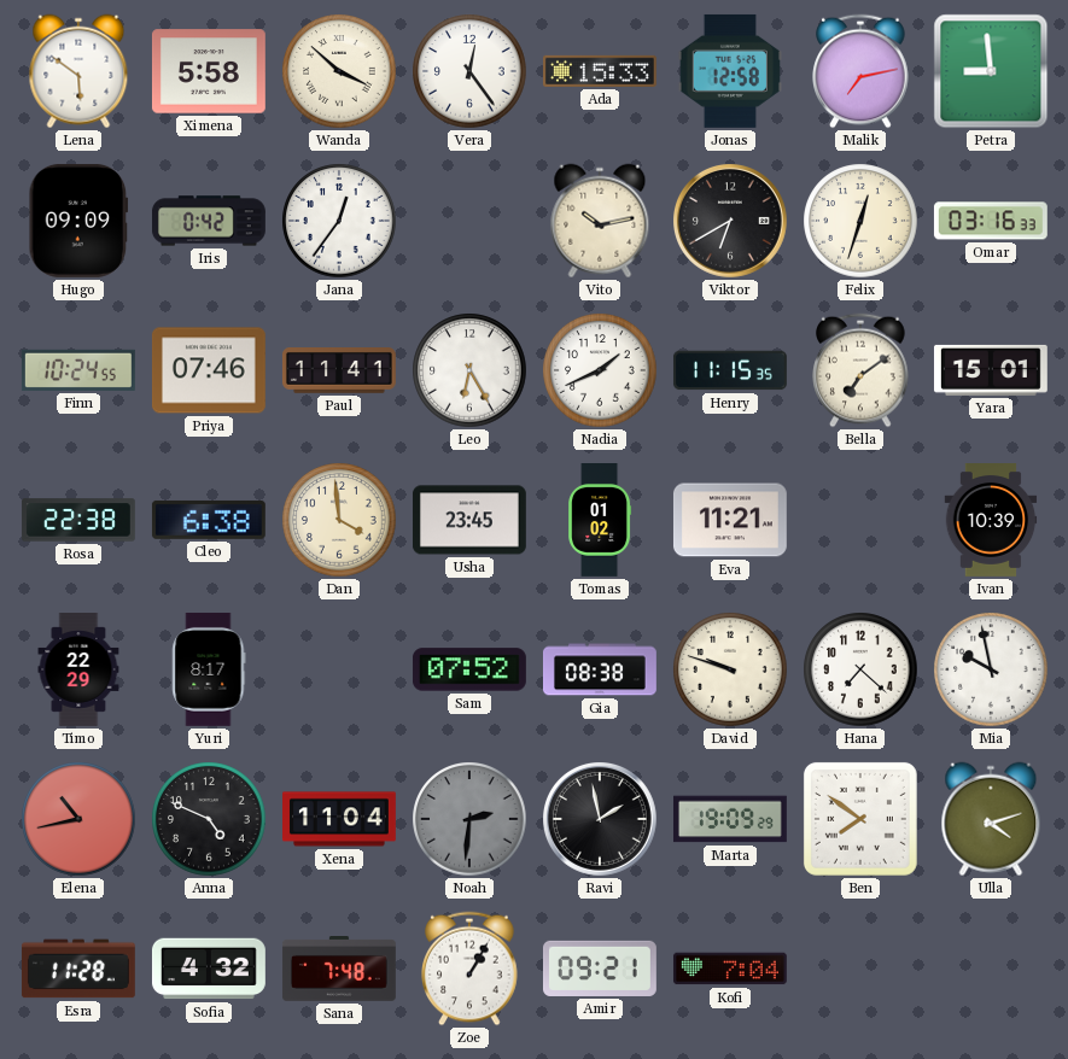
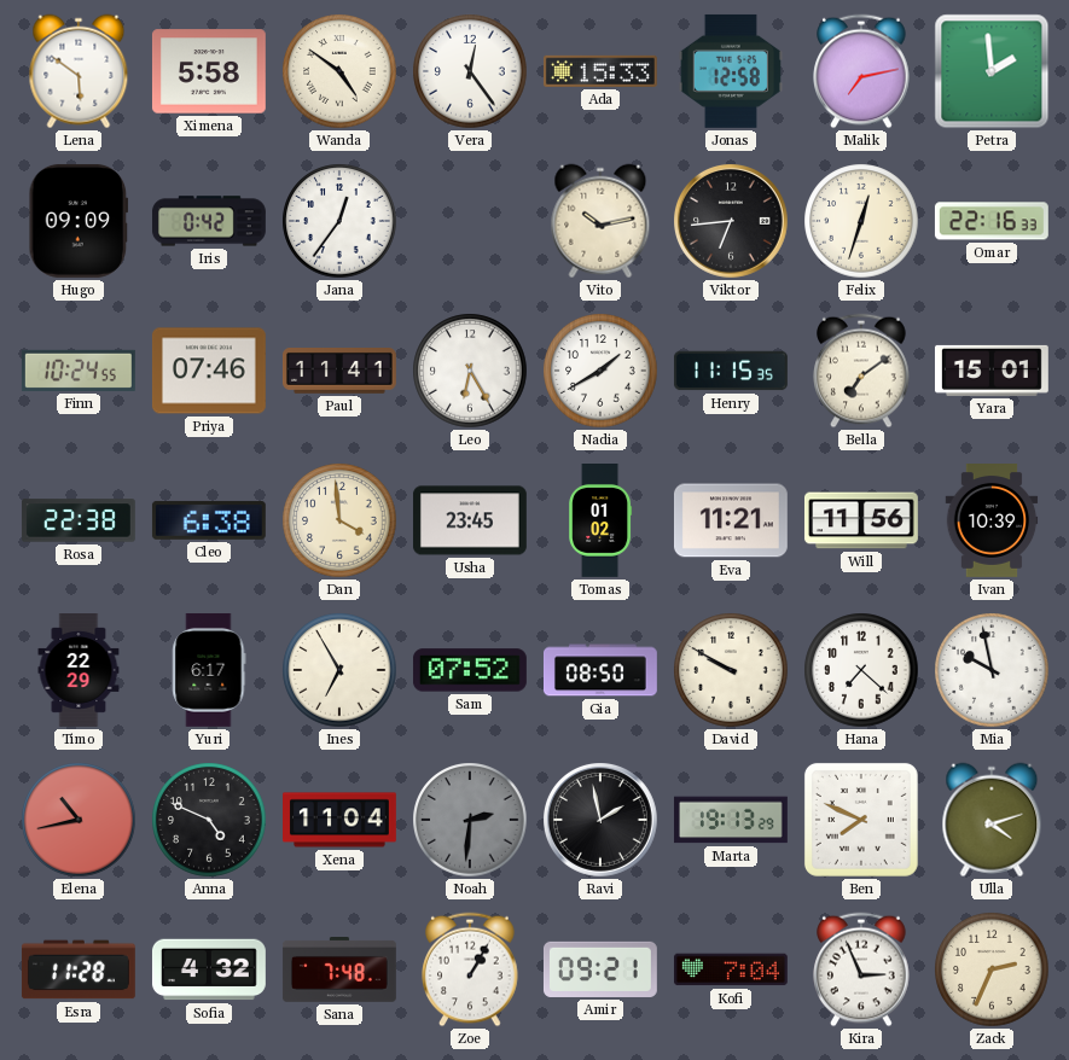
Wanda: 3:52 -> 4:51 (339, 71)
Petra: 8:59 -> 1:59 (992, 71)
Viktor: 6:40 -> 6:44 (732, 222)
Omar: 03:16 -> 22:16 (992, 221)
Nadia: 1:41 -> 1:40 (600, 371)
Will: none -> 11:56 (861, 520)
Yuri: 8:17 -> 6:17 (209, 670)
Ines: none -> 6:55 (339, 670)
Gia: 08:38 -> 08:50 (600, 670)
David: 9:48 -> 9:50 (731, 670)
Marta: 19:09 -> 19:13 (731, 820)
Ben: 7:51 -> 7:49 (861, 820)
Kira: none -> 2:56 (861, 969)
Zack: none -> 2:34 (992, 969)
